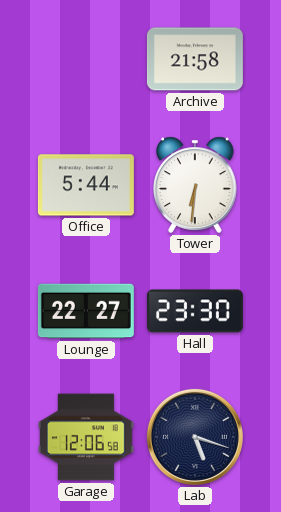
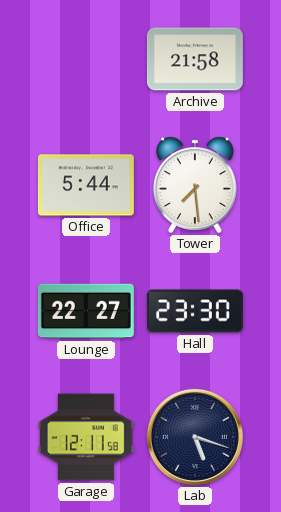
Tower: 6:31 -> 7:29 (195, 185)
Garage: 12:06 -> 12:11 (86, 437)
